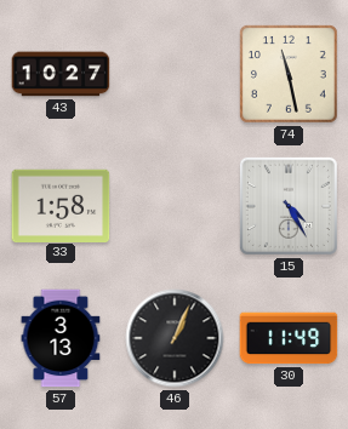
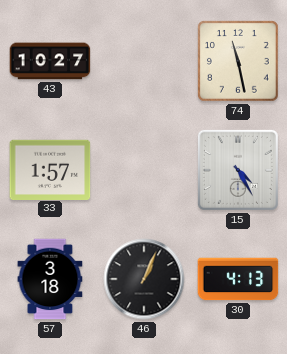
33: 1:58 -> 1:57 (50, 169)
57: 3:13 -> 3:18 (50, 279)
30: 11:49 -> 4:13 (238, 279)
